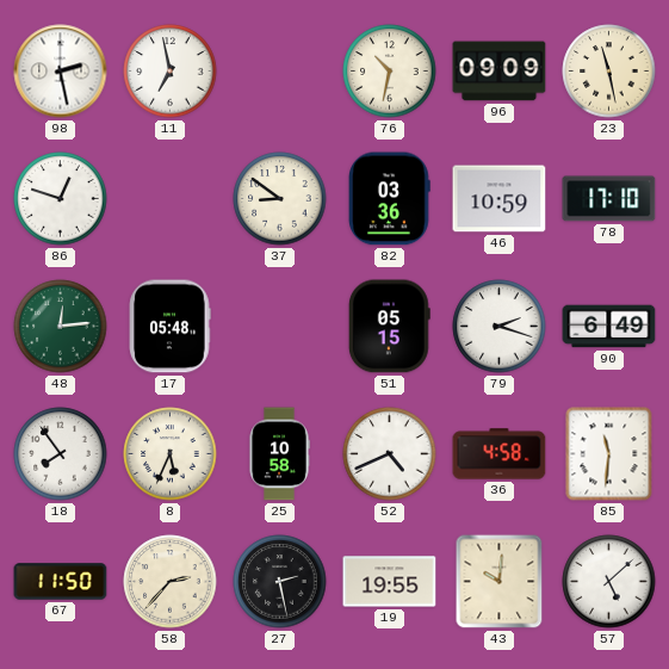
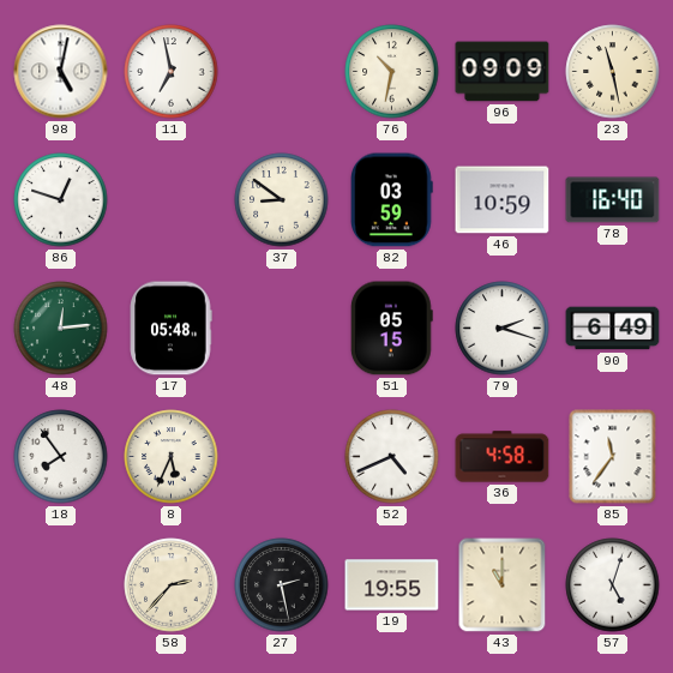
98: 2:28 -> 5:02 (61, 72)
82: 03:36 -> 03:59 (392, 200)
78: 17:10 -> 16:40 (613, 200)
25: 10:58 -> none (279, 454)
85: 11:31 -> 11:36 (613, 457)
67: 11:50 -> none (61, 582)
43: 10:01 -> 11:00 (503, 585)
57: 5:08 -> 5:03 (613, 585)
